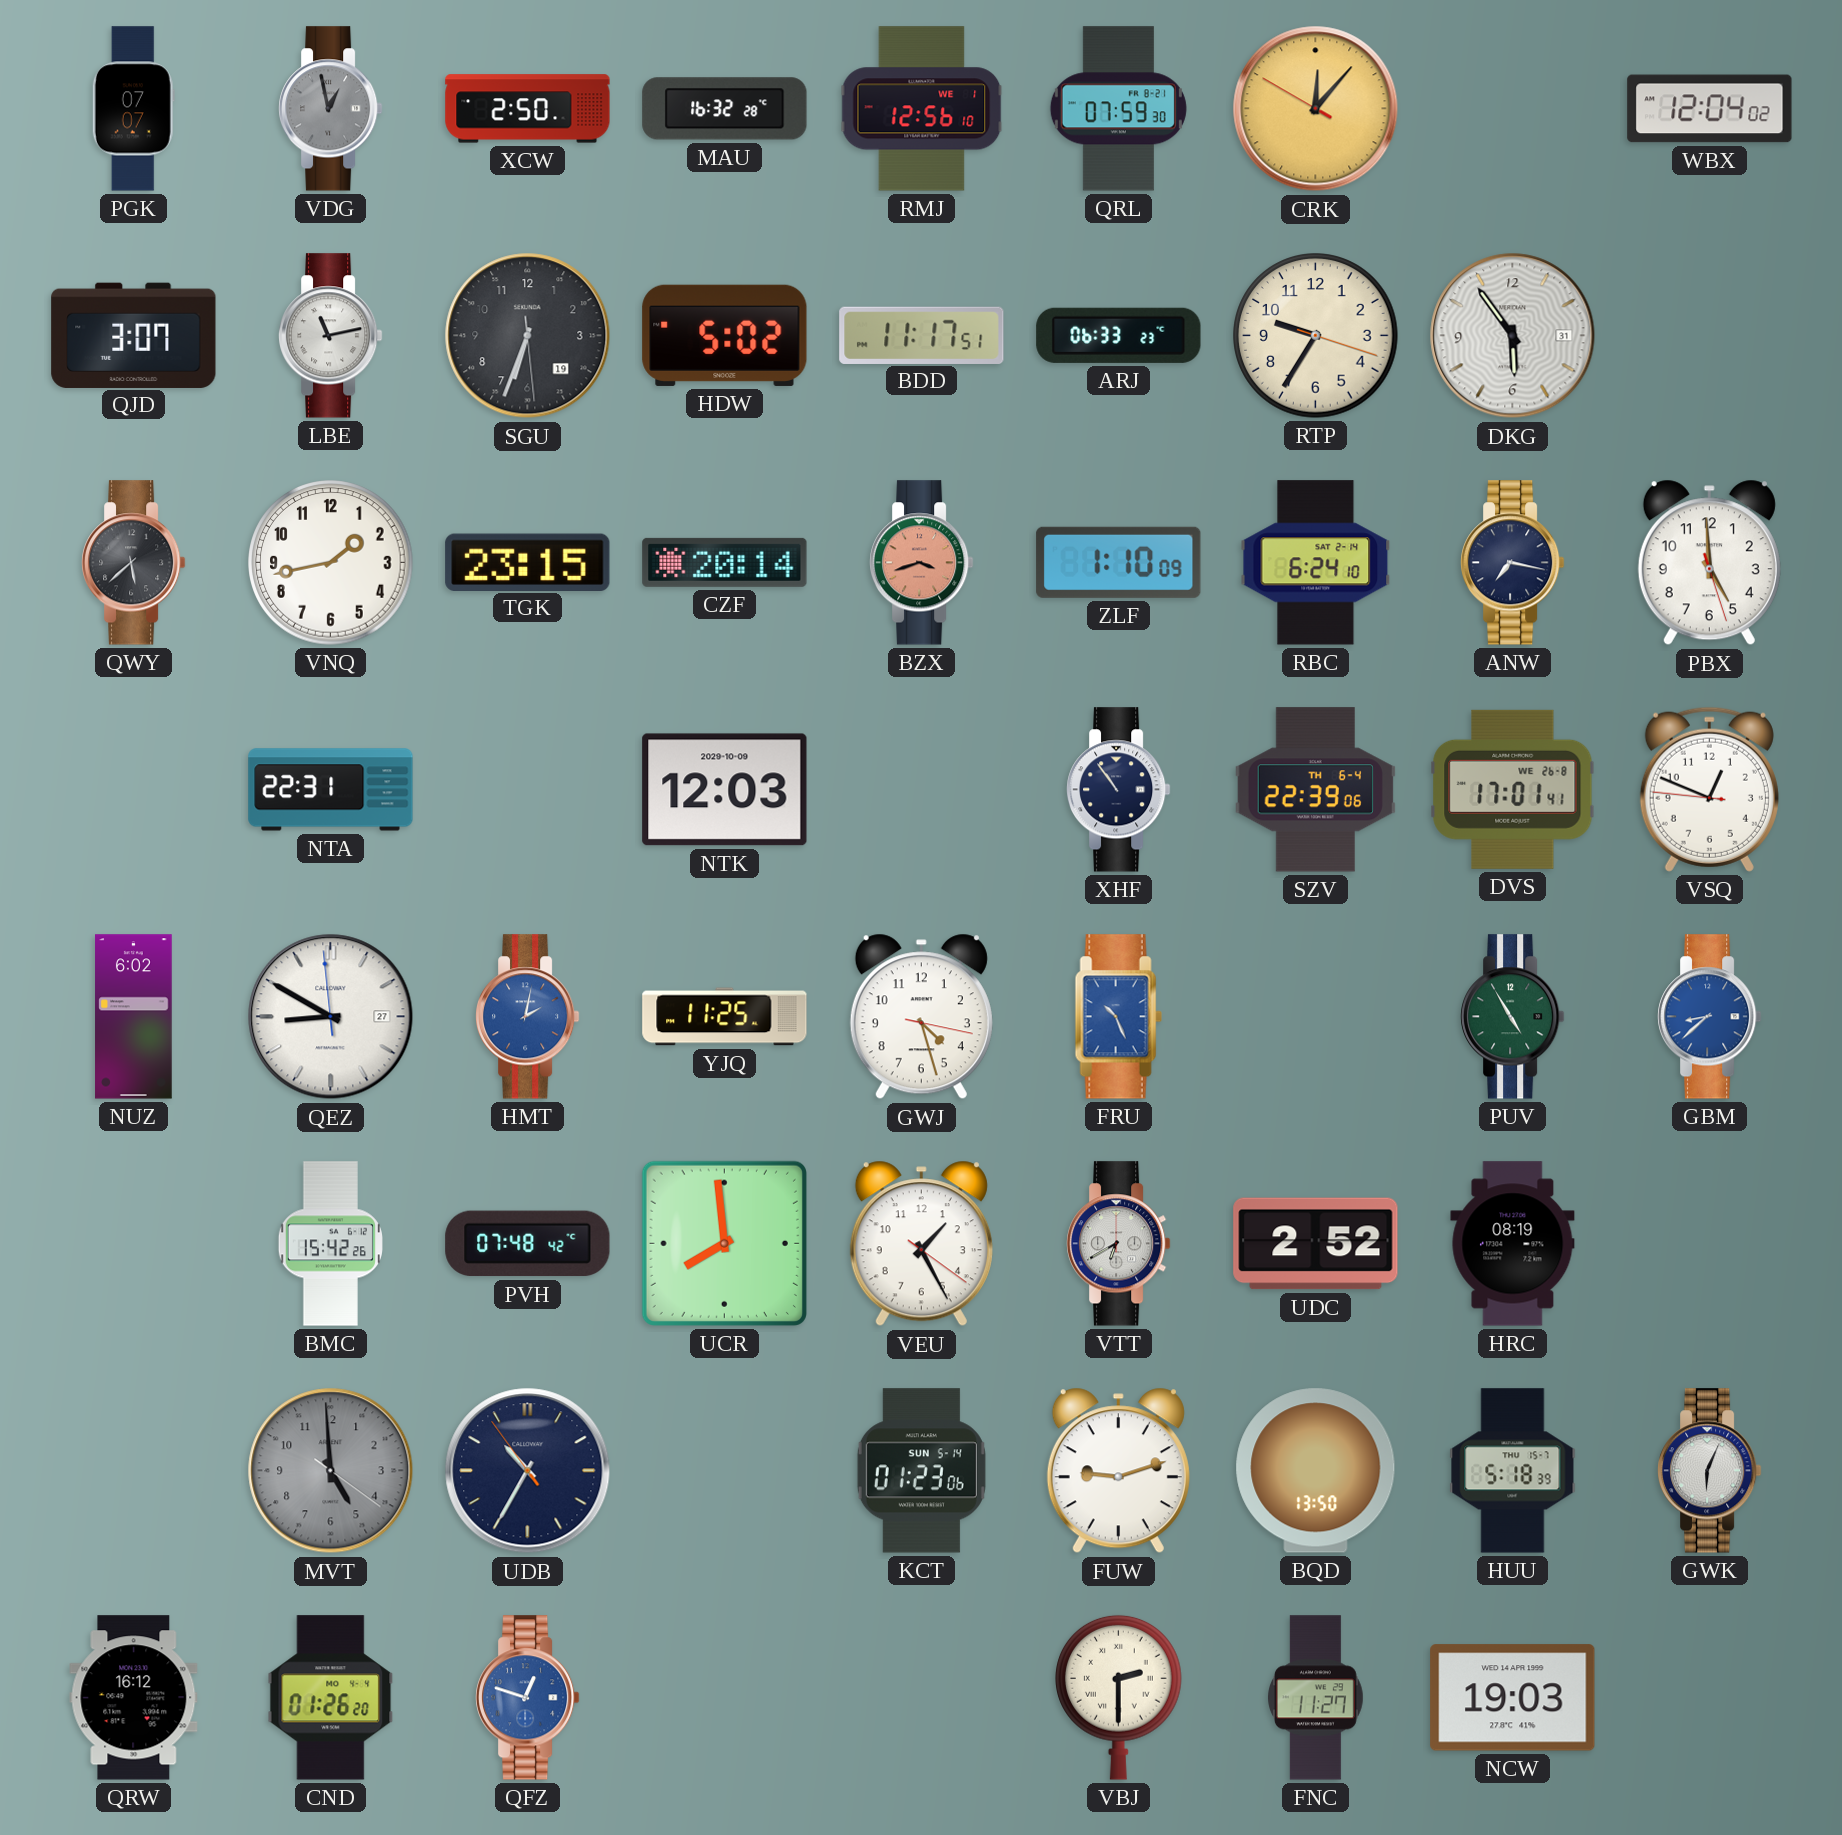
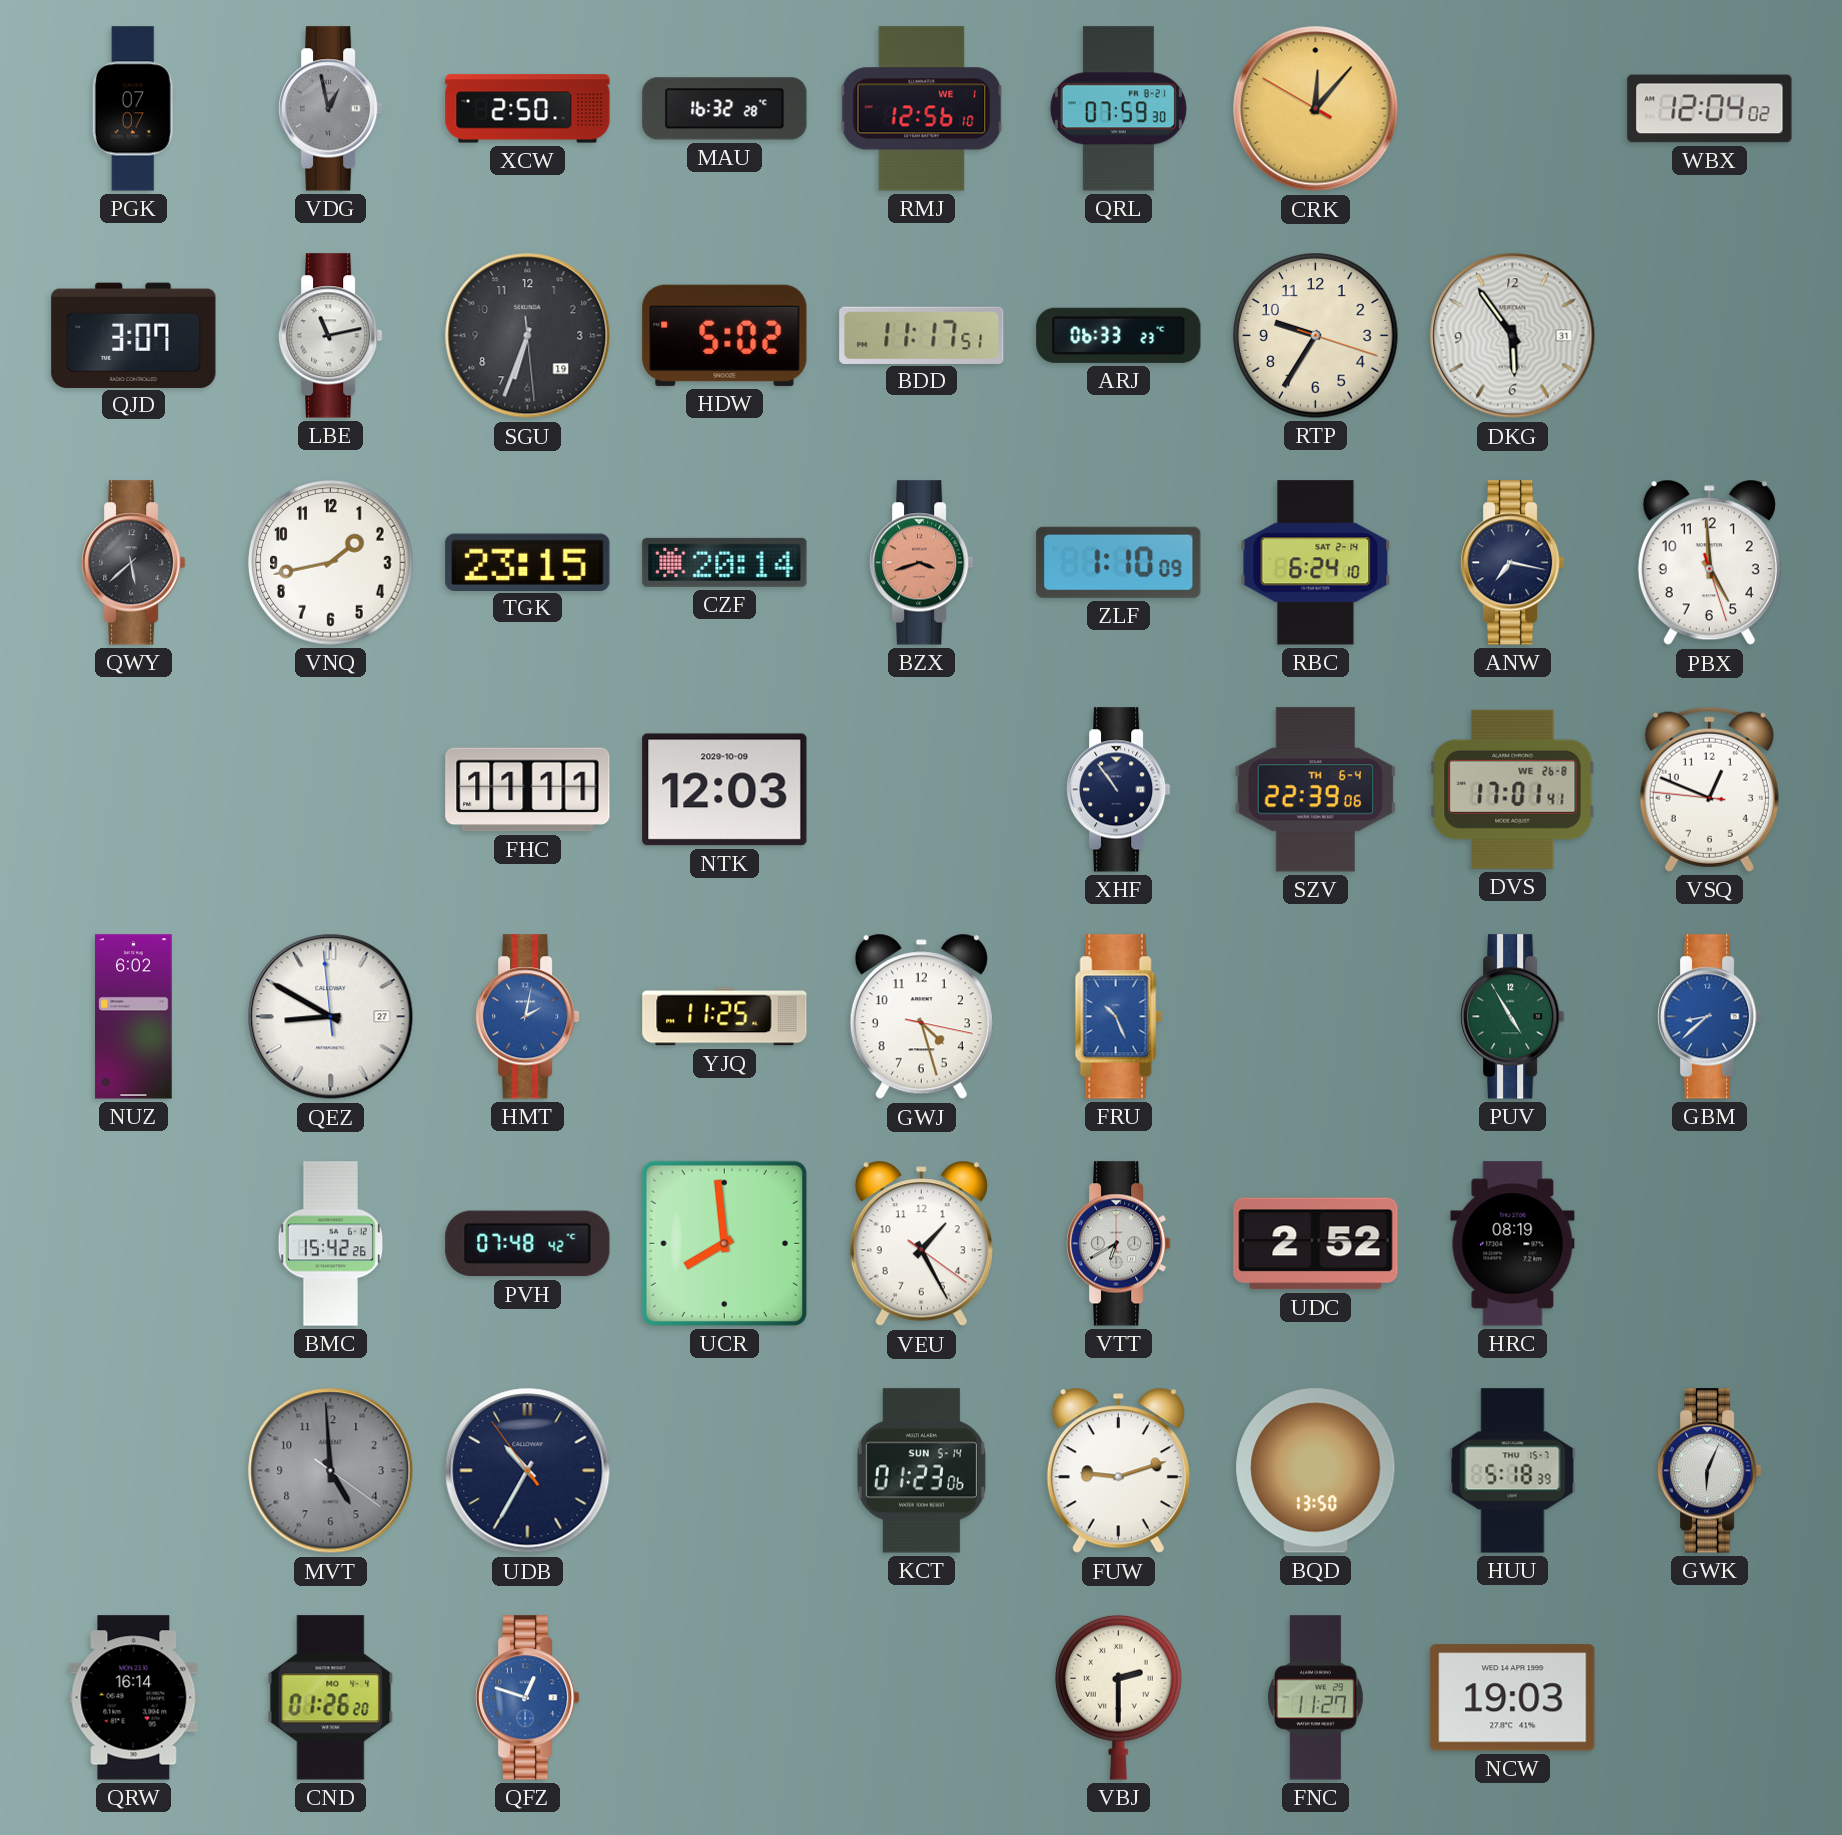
NTA: 22:31 -> none (331, 790)
FHC: none -> 11:11 (528, 790)
QRW: 16:12 -> 16:14 (134, 1698)
